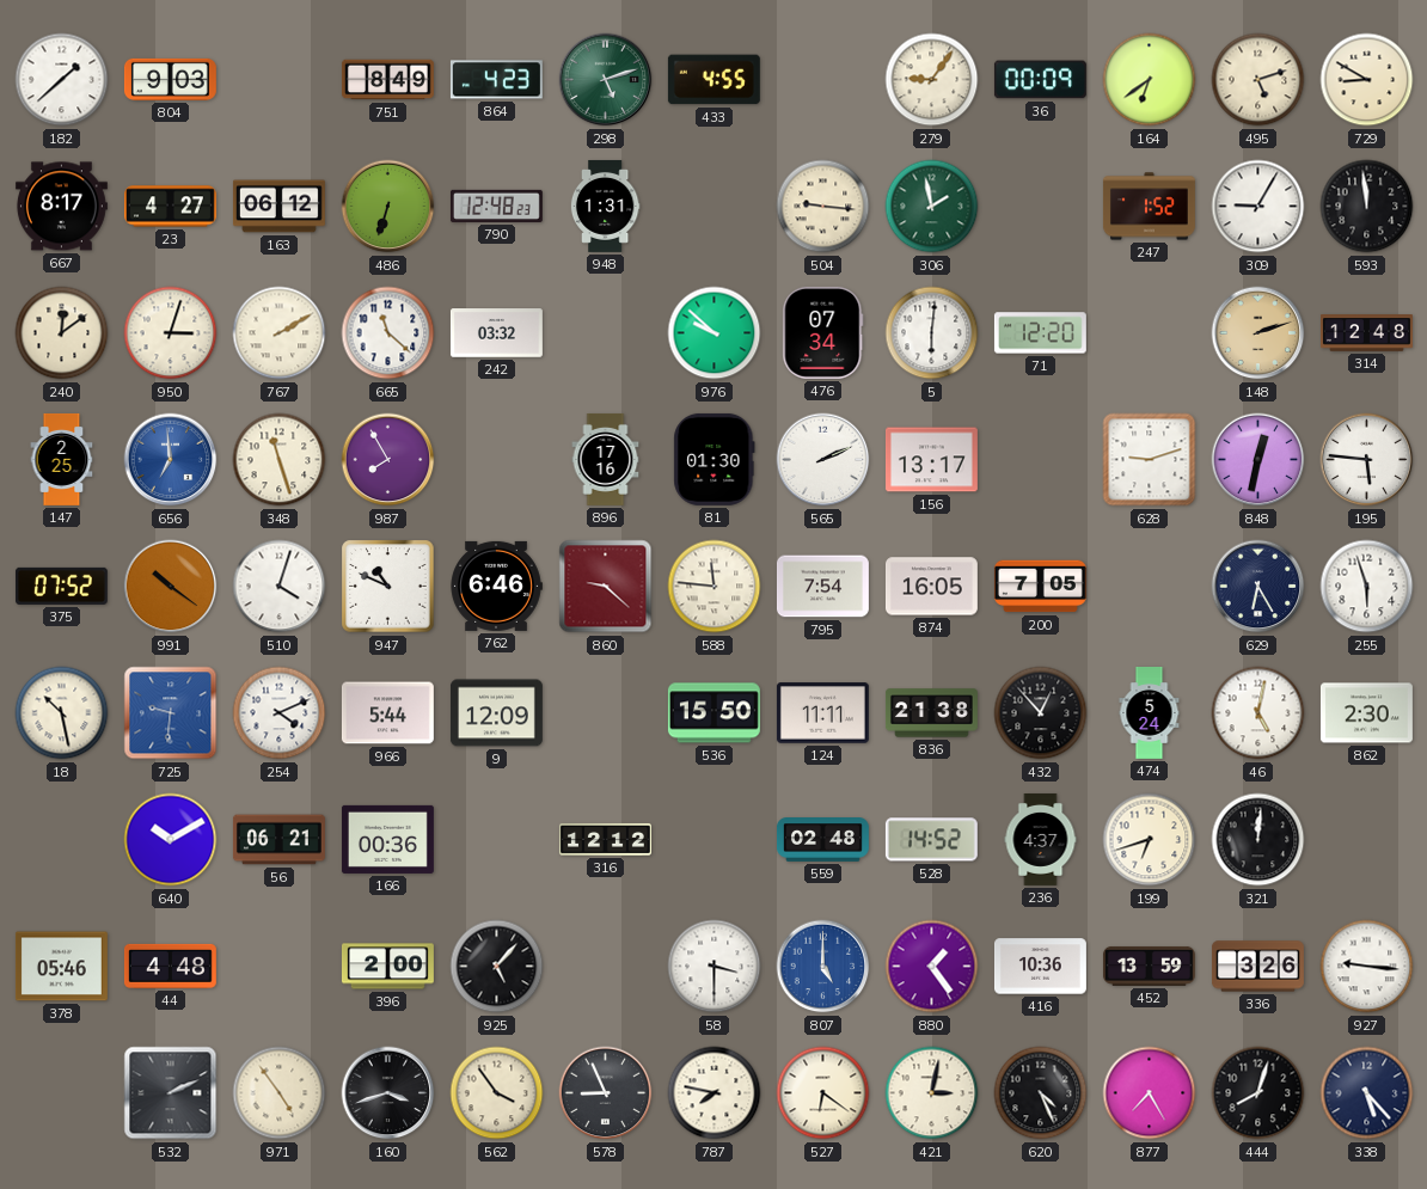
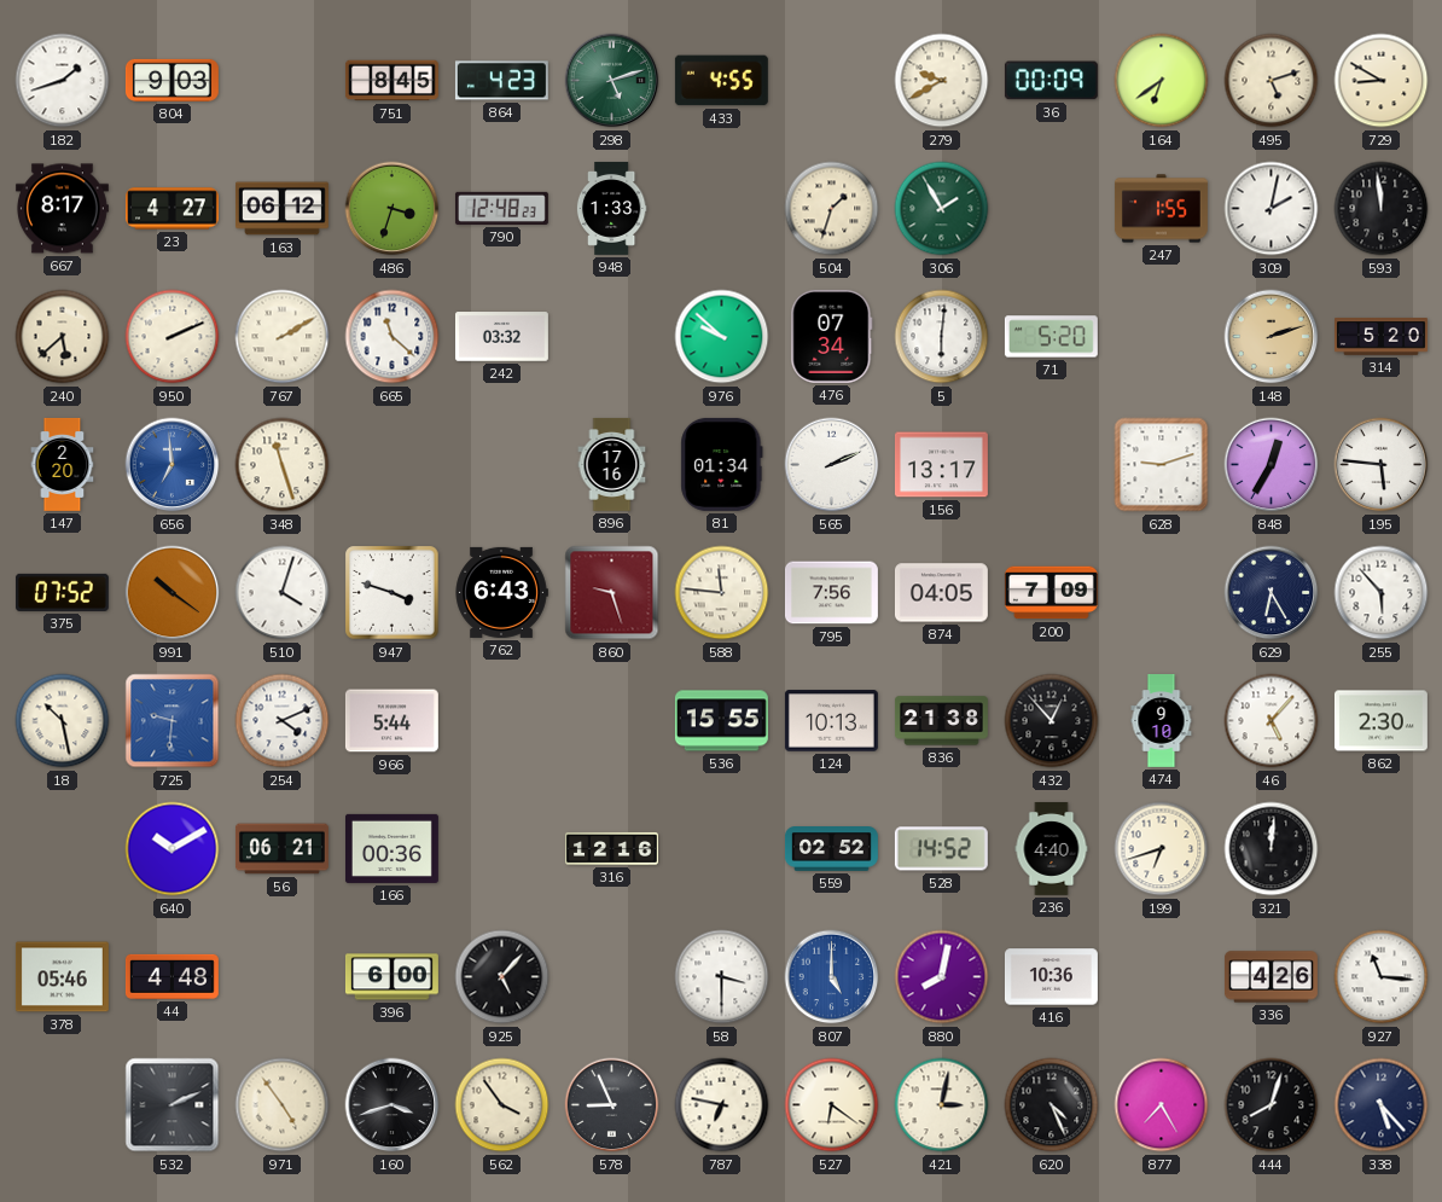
182: 1:38 -> 1:42 (63, 81)
751: 8:49 -> 8:45 (391, 81)
279: 9:06 -> 9:40 (942, 81)
486: 6:33 -> 3:33 (393, 209)
948: 1:31 -> 1:33 (611, 209)
504: 9:16 -> 1:33 (832, 209)
306: 1:58 -> 1:55 (942, 209)
247: 1:52 -> 1:55 (1161, 209)
309: 9:05 -> 2:02 (1272, 209)
240: 12:09 -> 5:38 (63, 337)
950: 3:03 -> 2:11 (173, 337)
71: 12:20 -> 5:20 (1051, 337)
314: 12:48 -> 5:20 (1382, 337)
147: 2:25 -> 2:20 (63, 464)
987: 7:55 -> none (388, 460)
81: 01:30 -> 01:34 (722, 464)
848: 12:32 -> 12:35 (1272, 465)
947: 10:49 -> 3:48 (393, 593)
762: 6:46 -> 6:43 (501, 592)
860: 9:22 -> 9:27 (612, 593)
795: 7:54 -> 7:56 (831, 593)
874: 16:05 -> 04:05 (941, 593)
200: 7:05 -> 7:09 (1051, 593)
255: 5:57 -> 5:53 (1382, 593)
9: 12:09 -> none (496, 713)
536: 15:50 -> 15:55 (721, 721)
124: 11:11 -> 10:13 (831, 721)
474: 5:24 -> 9:10 (1162, 721)
46: 5:02 -> 5:07 (1272, 721)
316: 12:12 -> 12:16 (611, 849)
559: 02:48 -> 02:52 (832, 849)
236: 4:37 -> 4:40 (1052, 848)
396: 2:00 -> 6:00 (391, 977)
880: 1:24 -> 8:02 (942, 977)
452: 13:59 -> none (1149, 966)
336: 3:26 -> 4:26 (1271, 977)
927: 9:16 -> 11:16 (1382, 977)
787: 7:47 -> 6:47 (722, 1105)
